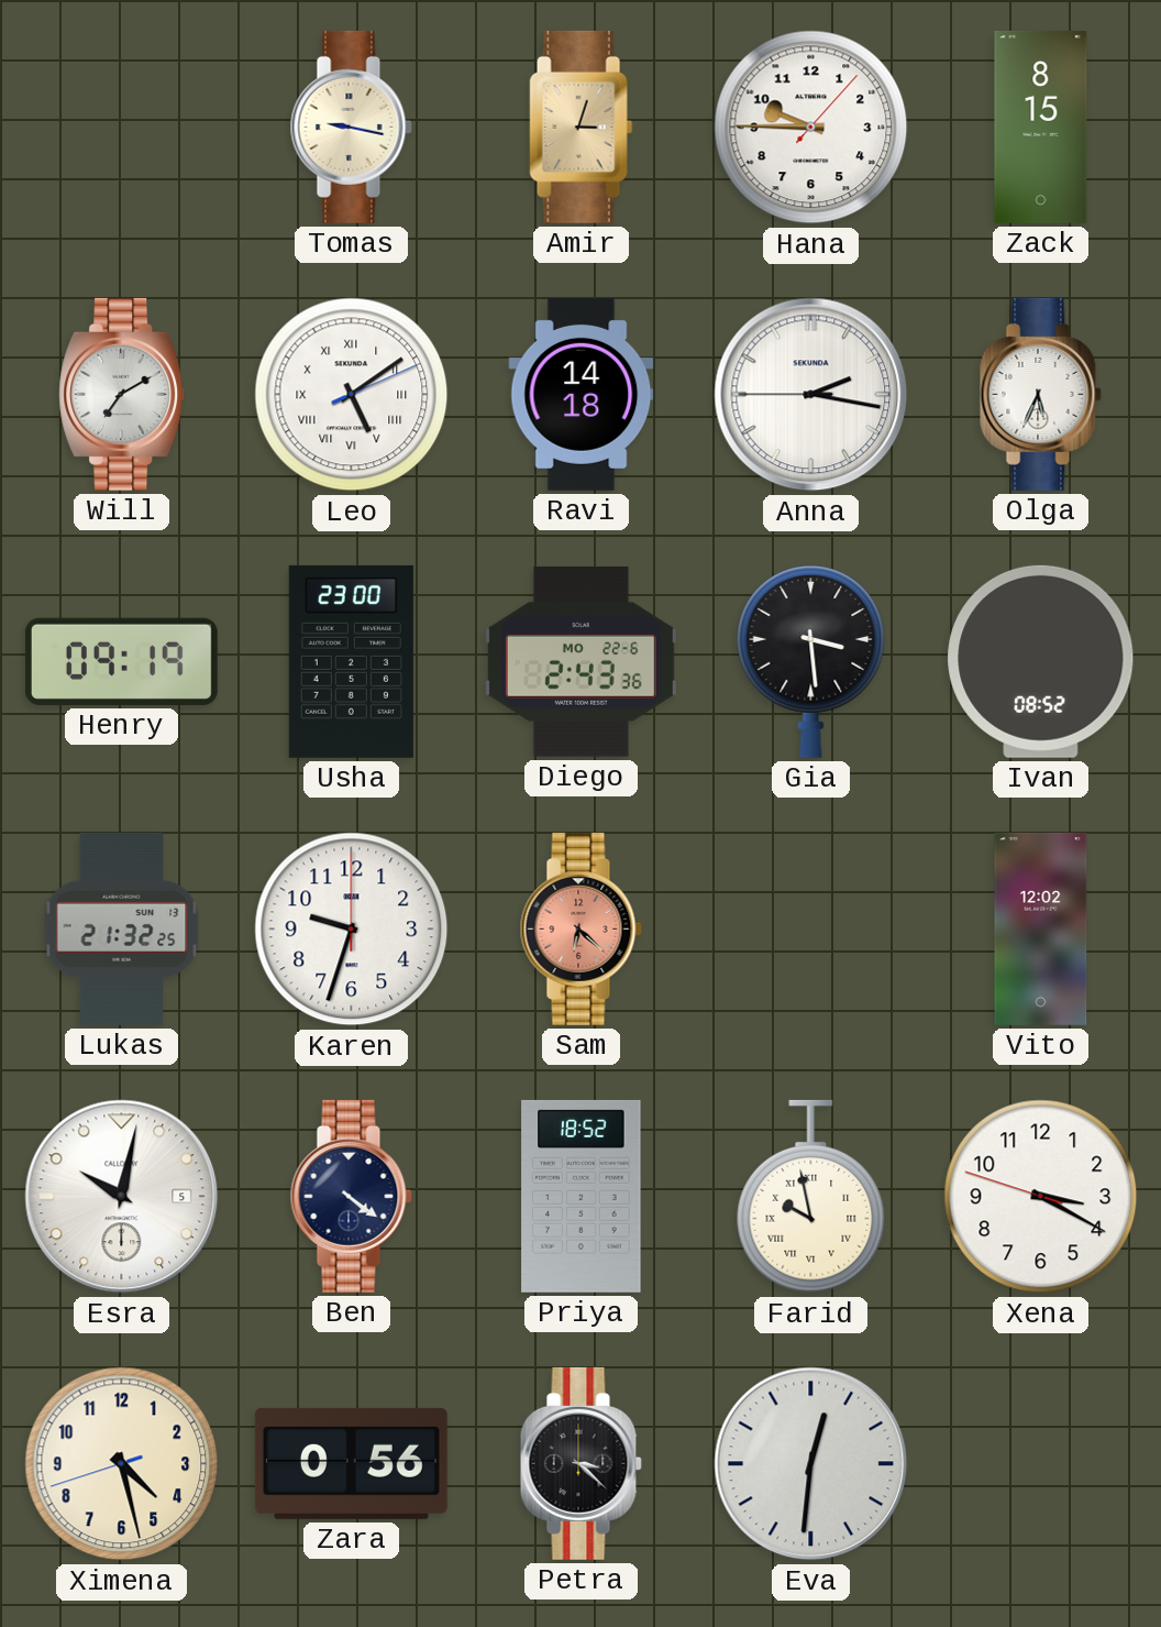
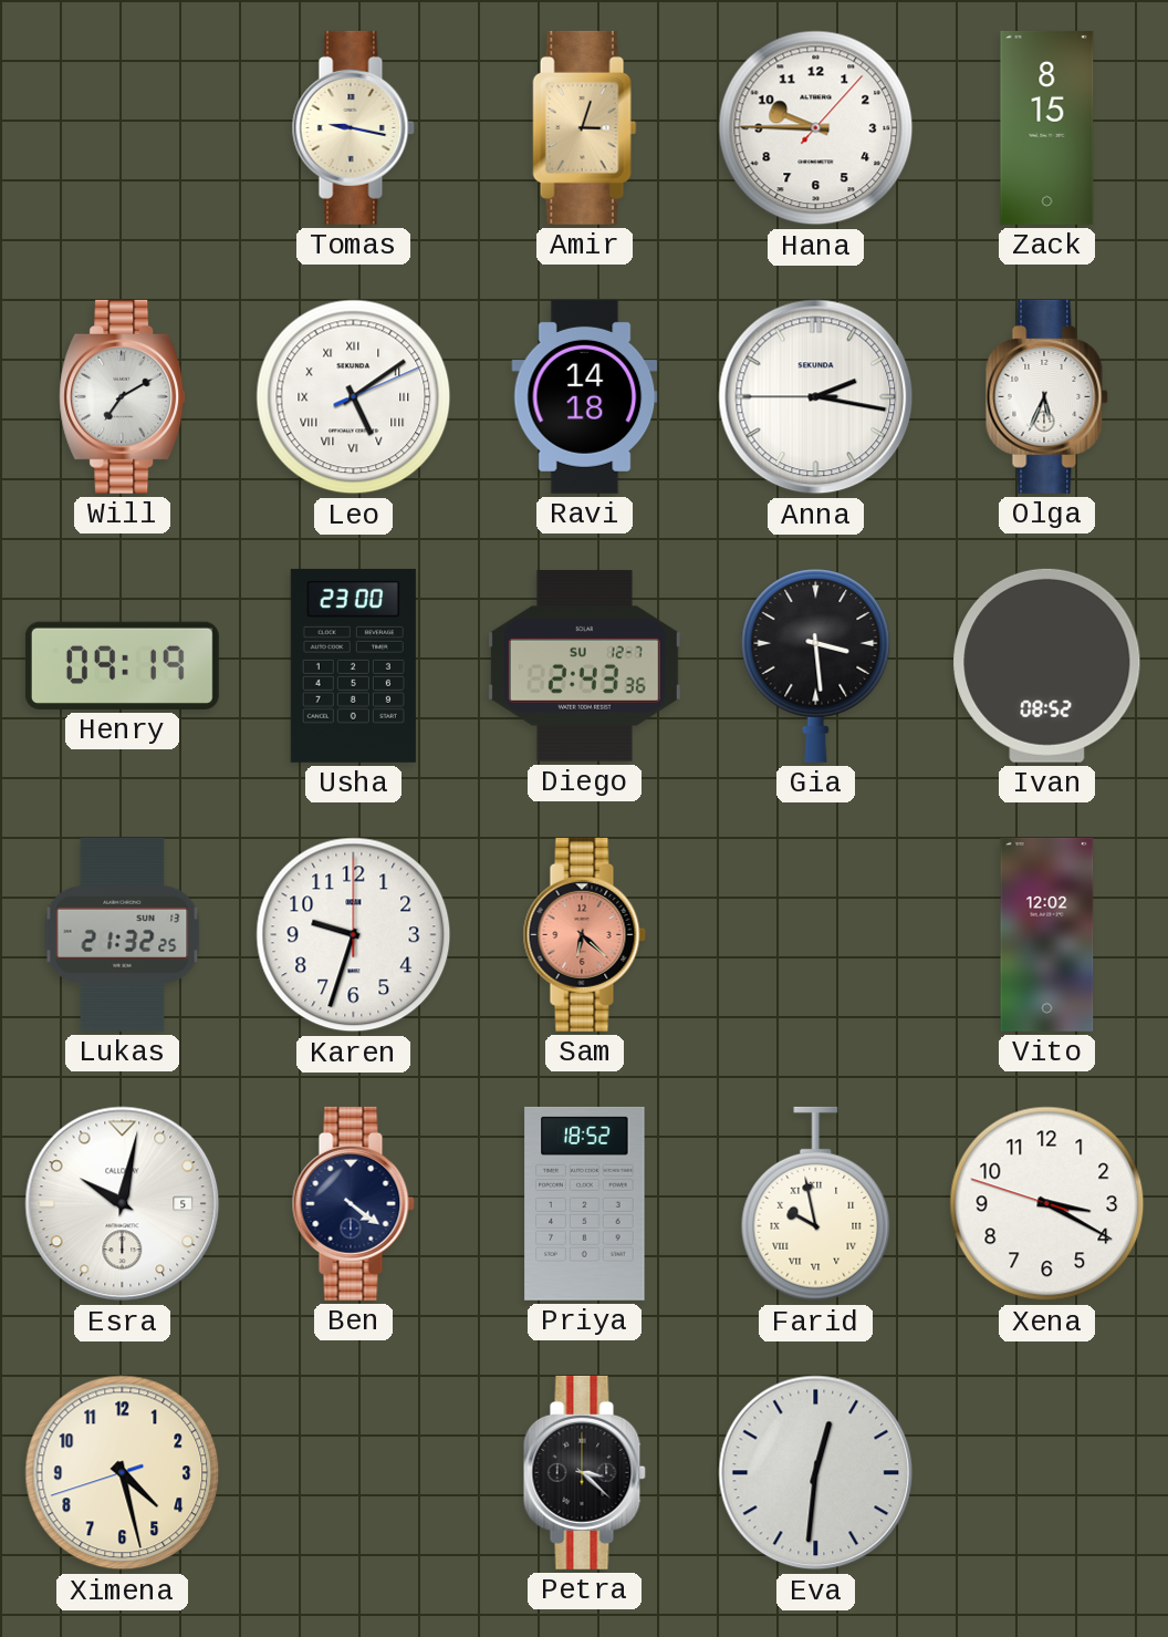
Diego date: MO 22-6 -> SU 12-7 (584, 666)
Zara: 0:56 -> none (351, 1463)
